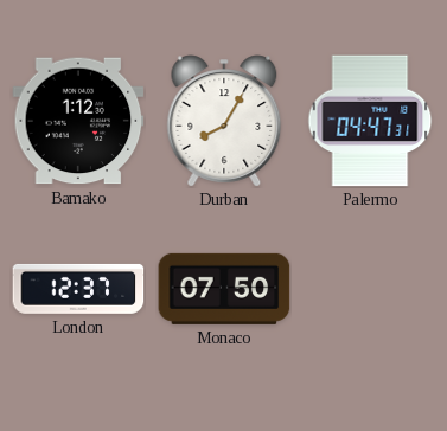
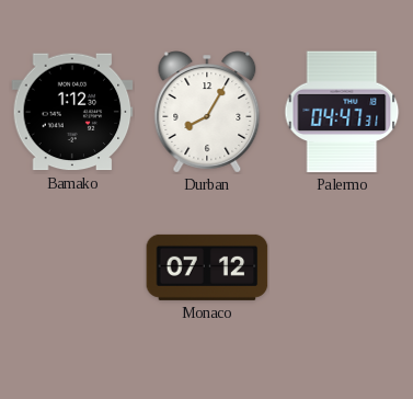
London: 12:37 -> none (78, 289)
Monaco: 07:50 -> 07:12 (207, 267)
